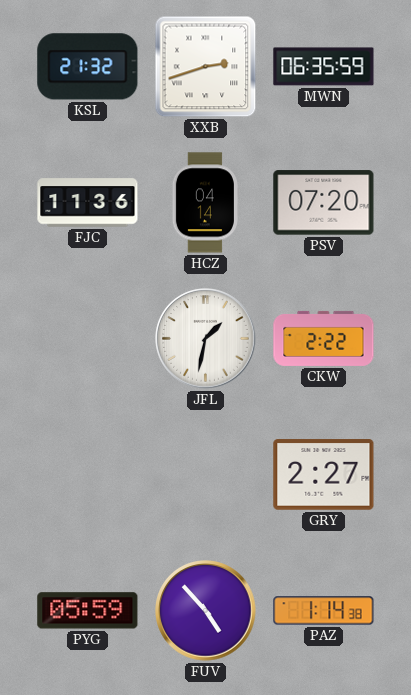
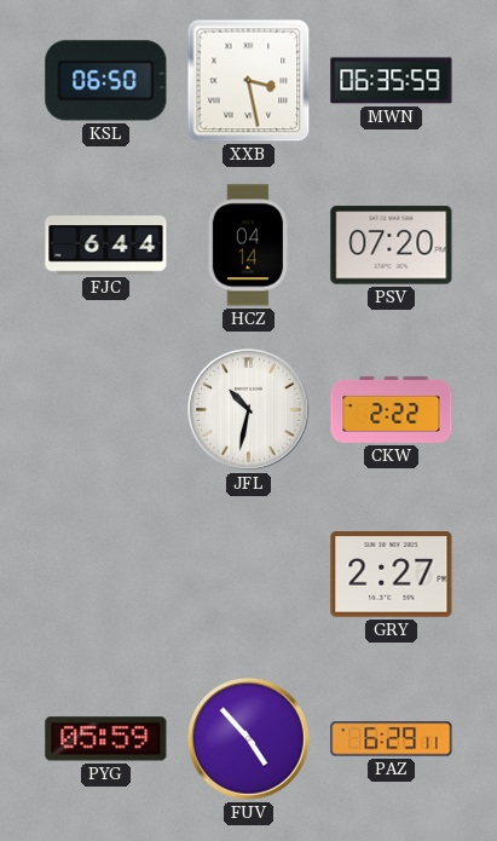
KSL: 21:32 -> 06:50 (106, 81)
XXB: 2:42 -> 3:28 (249, 81)
FJC: 11:36 -> 6:44 (106, 246)
JFL: 1:32 -> 10:32 (249, 410)
PAZ: 1:14 -> 6:29 (392, 739)
